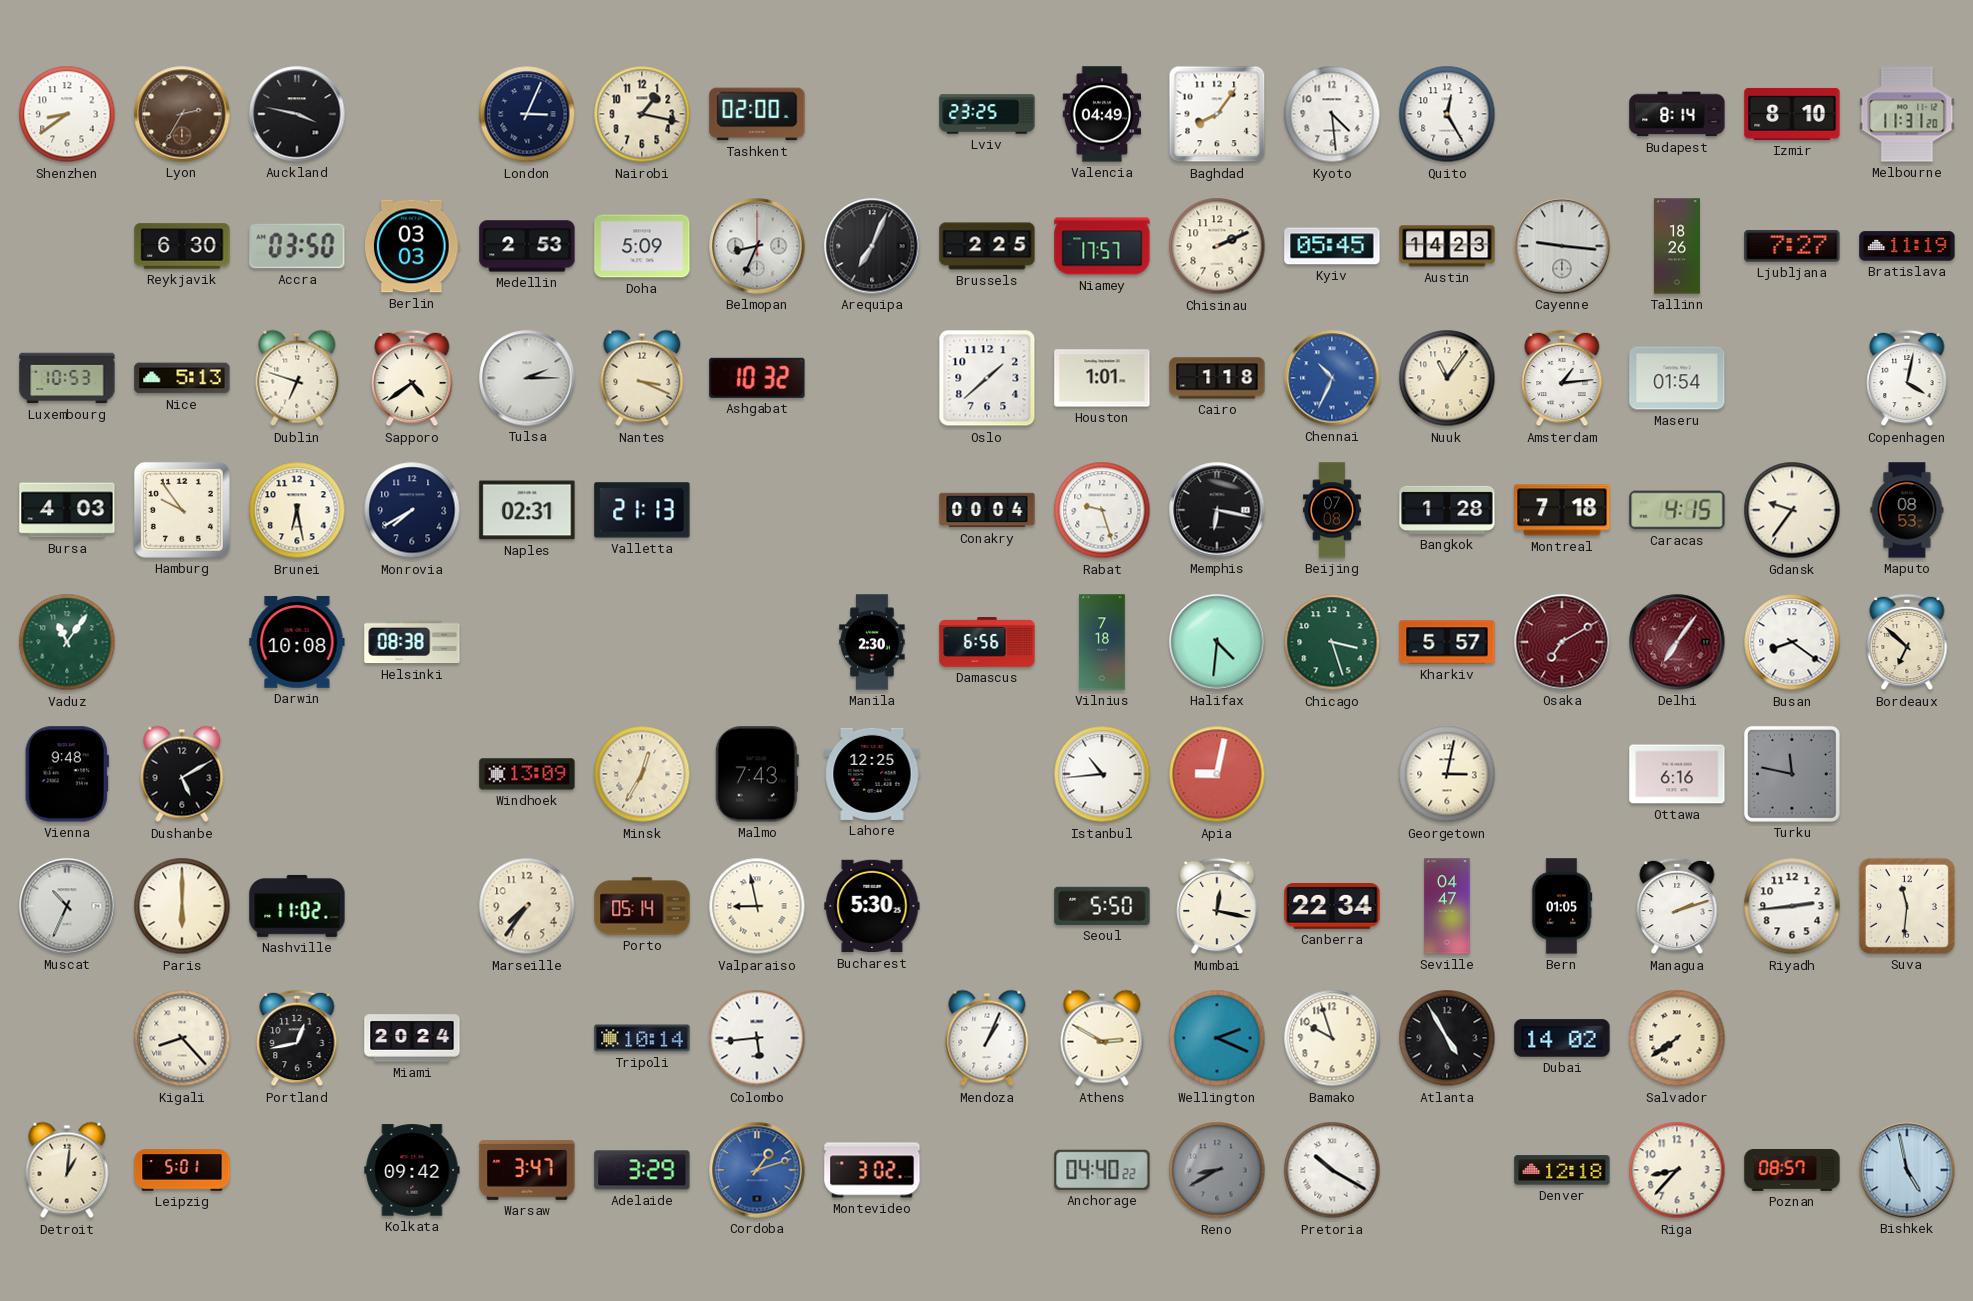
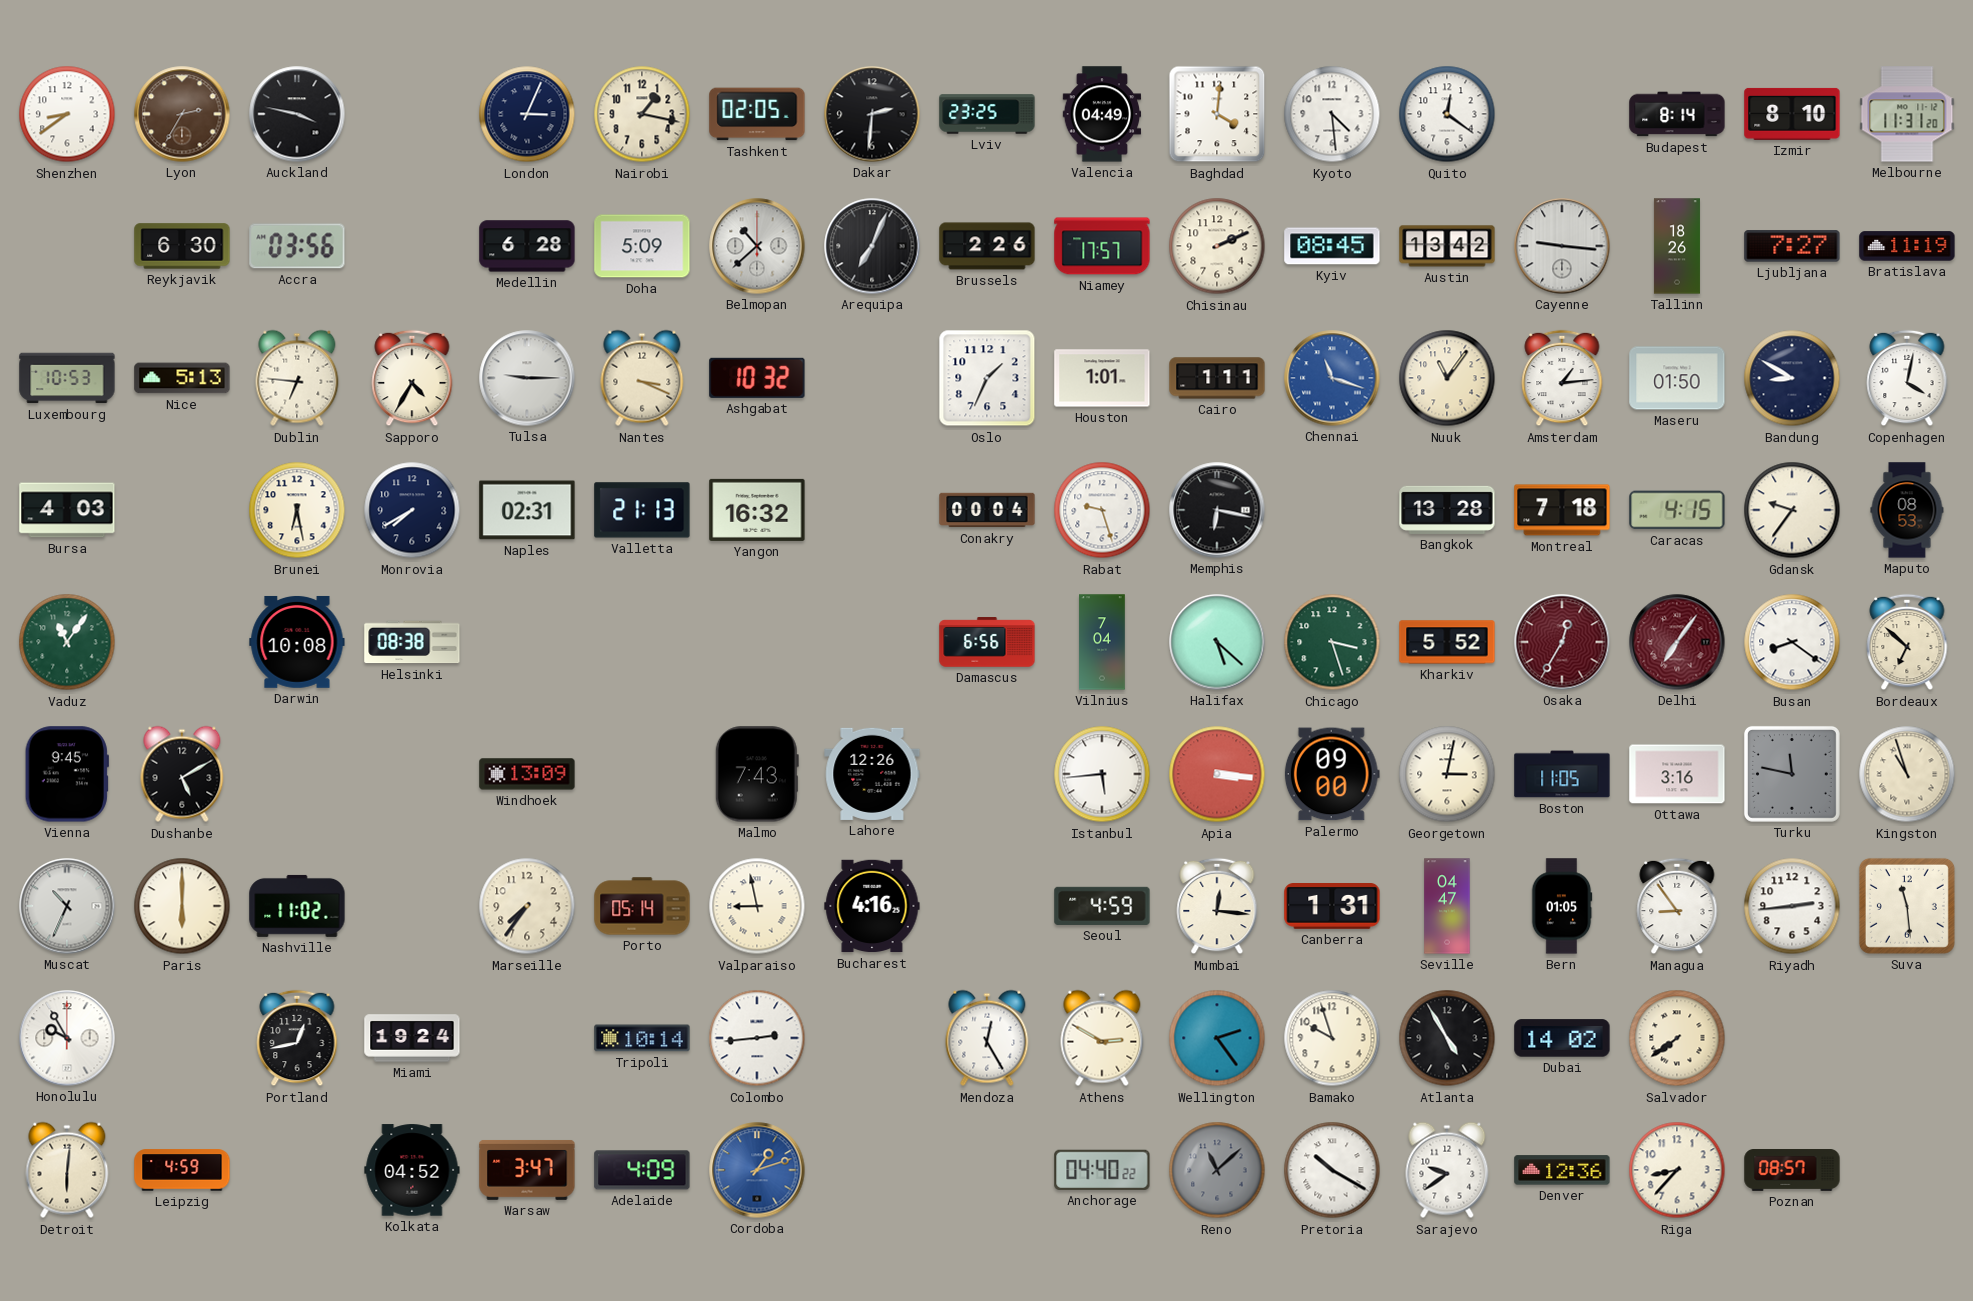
Tashkent: 02:00 -> 02:05 (757, 114)
Dakar: none -> 2:31 (872, 114)
Baghdad: 8:06 -> 4:01 (1217, 114)
Quito: 12:25 -> 12:21 (1447, 114)
Accra: 03:50 -> 03:56 (297, 246)
Berlin: 03:03 -> none (412, 246)
Medellin: 2:53 -> 6:28 (527, 246)
Belmopan: 8:34 -> 10:38 (757, 246)
Brussels: 2:25 -> 2:26 (987, 246)
Kyiv: 05:45 -> 08:45 (1332, 246)
Austin: 14:23 -> 13:42 (1447, 246)
Dublin: 6:48 -> 6:46 (297, 378)
Sapporo: 4:39 -> 4:35 (412, 378)
Tulsa: 2:15 -> 9:15 (527, 378)
Oslo: 1:38 -> 1:34 (987, 378)
Cairo: 1:18 -> 1:11 (1217, 378)
Chennai: 10:34 -> 11:18 (1332, 378)
Maseru: 01:54 -> 01:50 (1677, 378)
Bandung: none -> 8:50 (1792, 378)
Hamburg: 9:54 -> none (182, 510)
Yangon: none -> 16:32 (757, 510)
Beijing: 07:08 -> none (1332, 510)
Bangkok: 1:28 -> 13:28 (1447, 510)
Manila: 2:30 -> none (872, 642)
Vilnius: 7:18 -> 7:04 (1102, 642)
Halifax: 4:31 -> 5:22 (1217, 642)
Kharkiv: 5:57 -> 5:52 (1447, 642)
Osaka: 7:10 -> 12:35 (1562, 642)
Vienna: 9:48 -> 9:45 (67, 774)
Minsk: 12:35 -> none (642, 774)
Lahore: 12:25 -> 12:26 (872, 774)
Istanbul: 10:44 -> 5:44 (1102, 774)
Apia: 9:02 -> 3:16 (1217, 774)
Palermo: none -> 09:00 (1332, 774)
Boston: none -> 11:05 (1562, 774)
Ottawa: 6:16 -> 3:16 (1677, 774)
Kingston: none -> 10:57 (1907, 774)
Bucharest: 5:30 -> 4:16 (872, 906)
Seoul: 5:50 -> 4:59 (1102, 906)
Mumbai: 12:17 -> 12:16 (1217, 906)
Canberra: 22:34 -> 1:31 (1332, 906)
Managua: 2:12 -> 8:54 (1677, 906)
Suva: 11:31 -> 11:29 (1907, 906)
Honolulu: none -> 9:55 (67, 1038)
Kigali: 8:23 -> none (182, 1038)
Miami: 20:24 -> 19:24 (412, 1038)
Colombo: 5:44 -> 2:44 (757, 1038)
Mendoza: 1:04 -> 12:25 (987, 1038)
Wellington: 2:19 -> 2:24 (1217, 1038)
Detroit: 1:01 -> 6:01 (67, 1170)
Leipzig: 5:01 -> 4:59 (182, 1170)
Kolkata: 09:42 -> 04:52 (412, 1170)
Adelaide: 3:29 -> 4:09 (642, 1170)
Montevideo: 3:02 -> none (872, 1170)
Reno: 8:40 -> 11:08 (1217, 1170)
Sarajevo: none -> 9:39 (1447, 1170)
Denver: 12:18 -> 12:36 (1562, 1170)
Bishkek: 4:58 -> none (1907, 1170)
